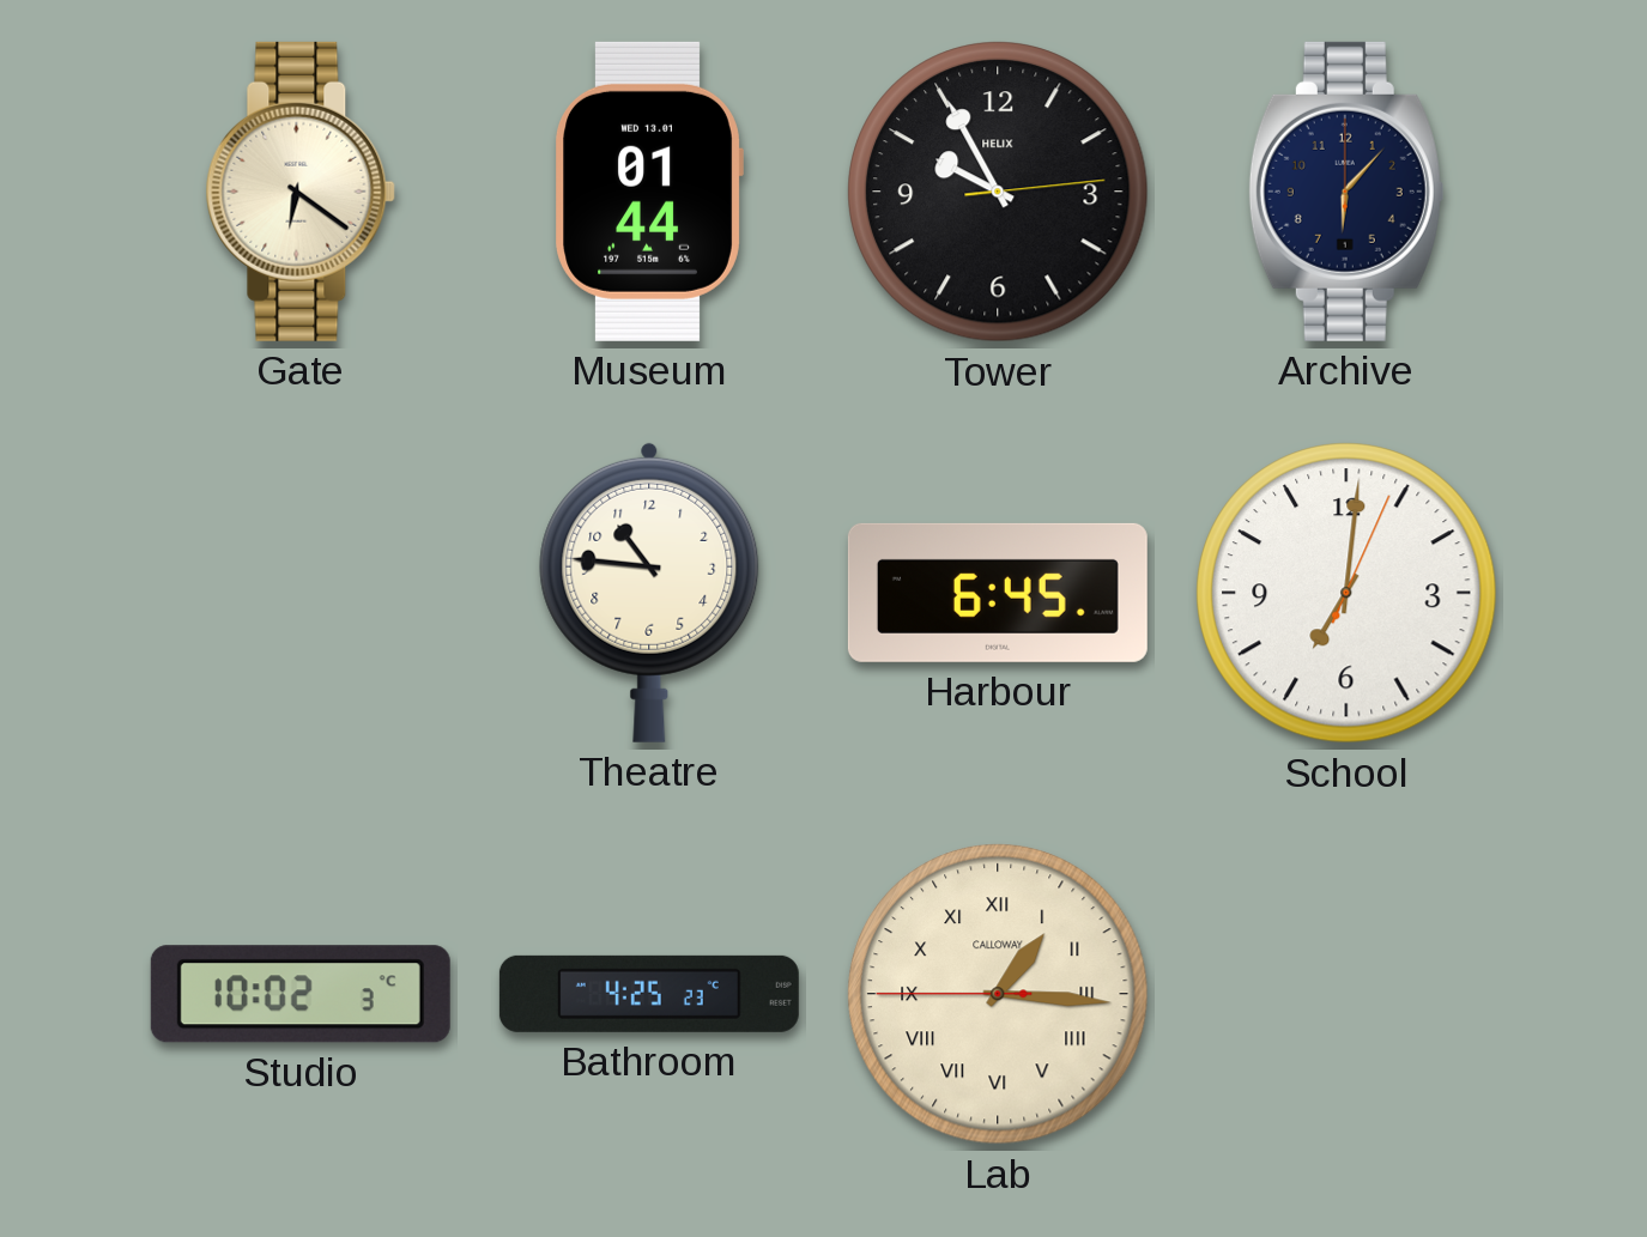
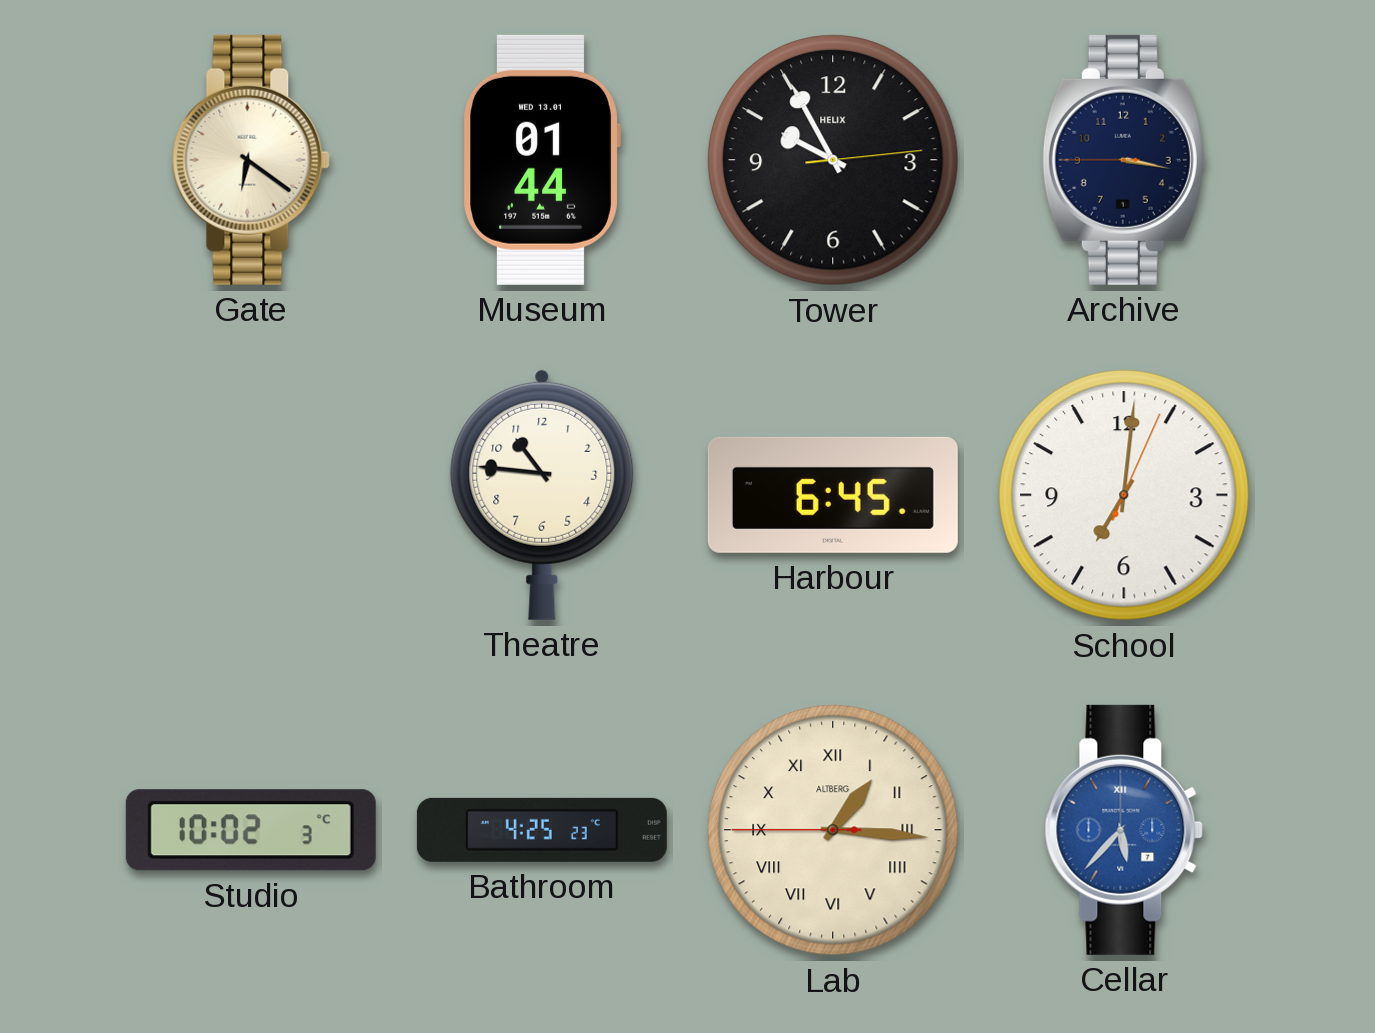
Archive: 6:07 -> 3:16 (1124, 160)
Lab brand: CALLOWAY -> ALTBERG (833, 830)
Cellar: none -> 5:37 (1124, 830)
